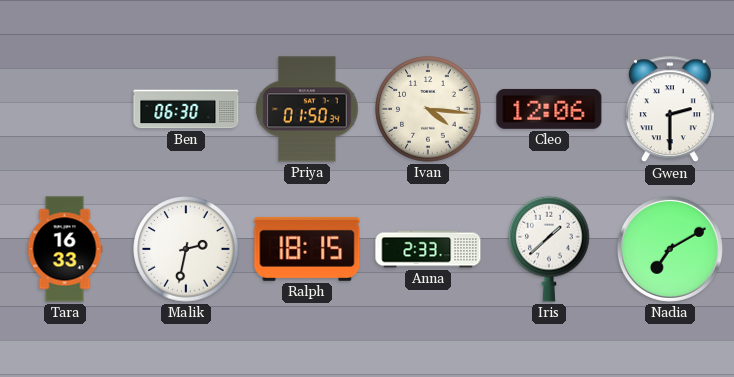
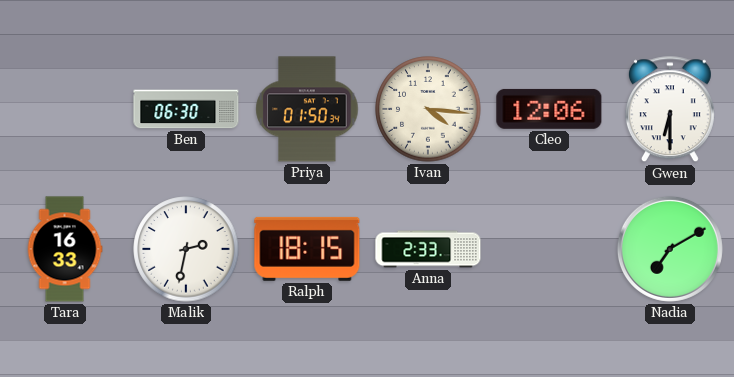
Gwen: 2:30 -> 6:30 (670, 110)
Iris: 1:38 -> none (549, 249)
